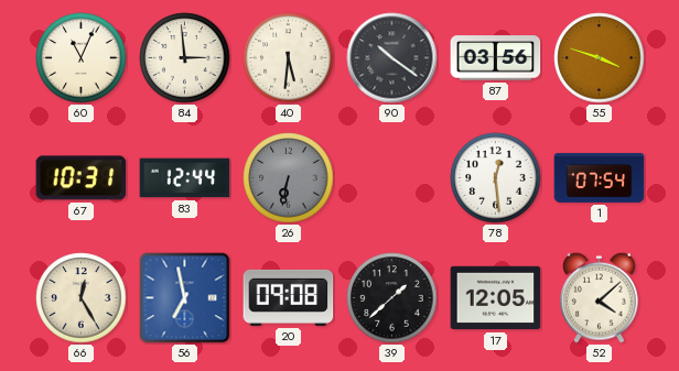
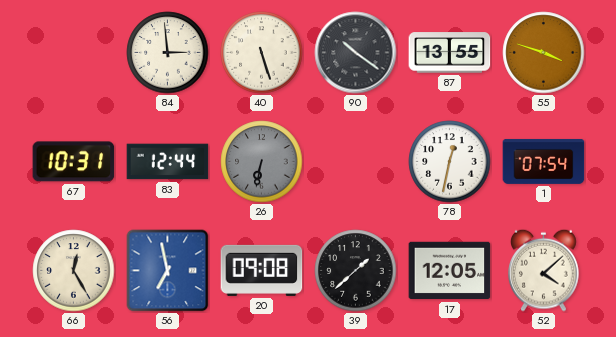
60: 11:04 -> none (82, 58)
40: 5:31 -> 5:27 (262, 53)
87: 03:56 -> 13:55 (450, 53)
78: 12:29 -> 12:32 (450, 162)
